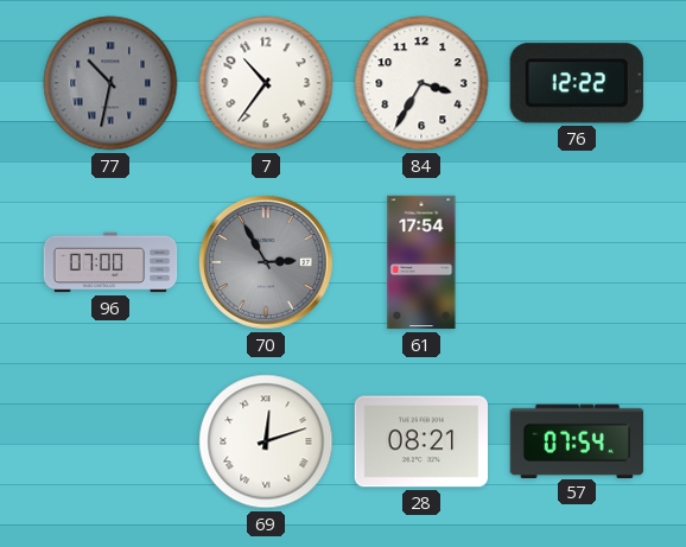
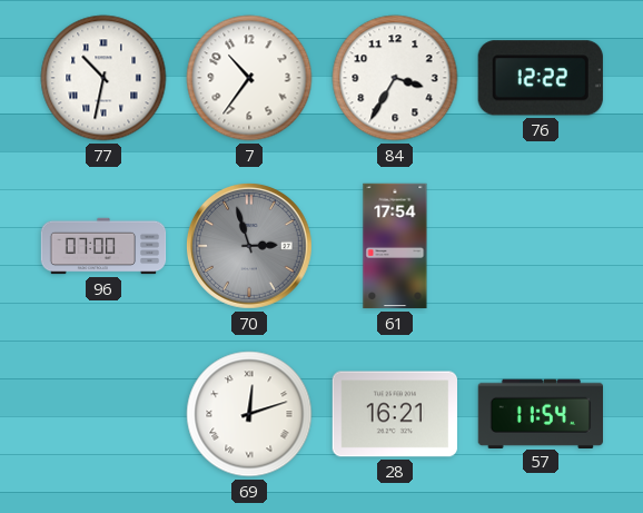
77 dial: grey -> white (103, 78)
70: 2:55 -> 2:57 (250, 247)
28: 08:21 -> 16:21 (394, 414)
57: 07:54 -> 11:54 (540, 413)
